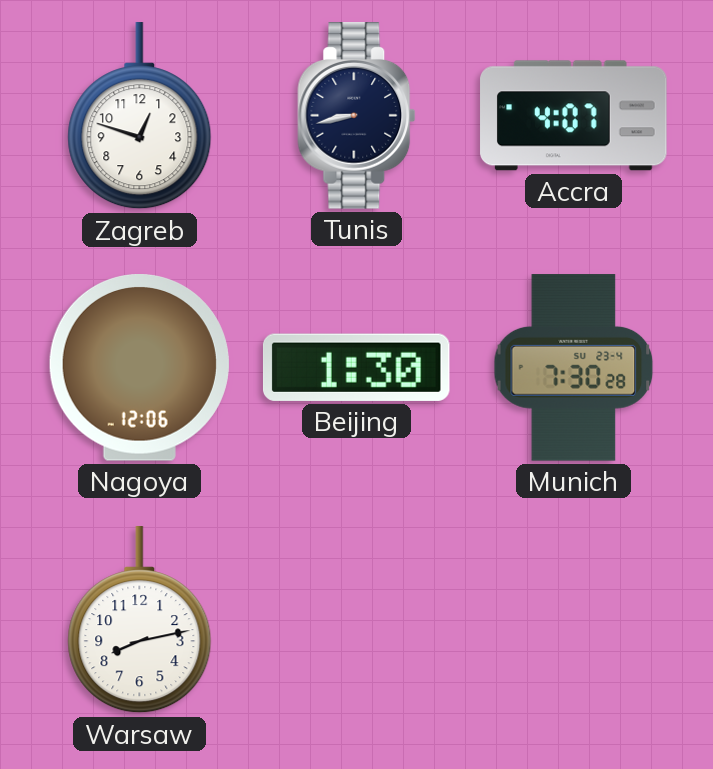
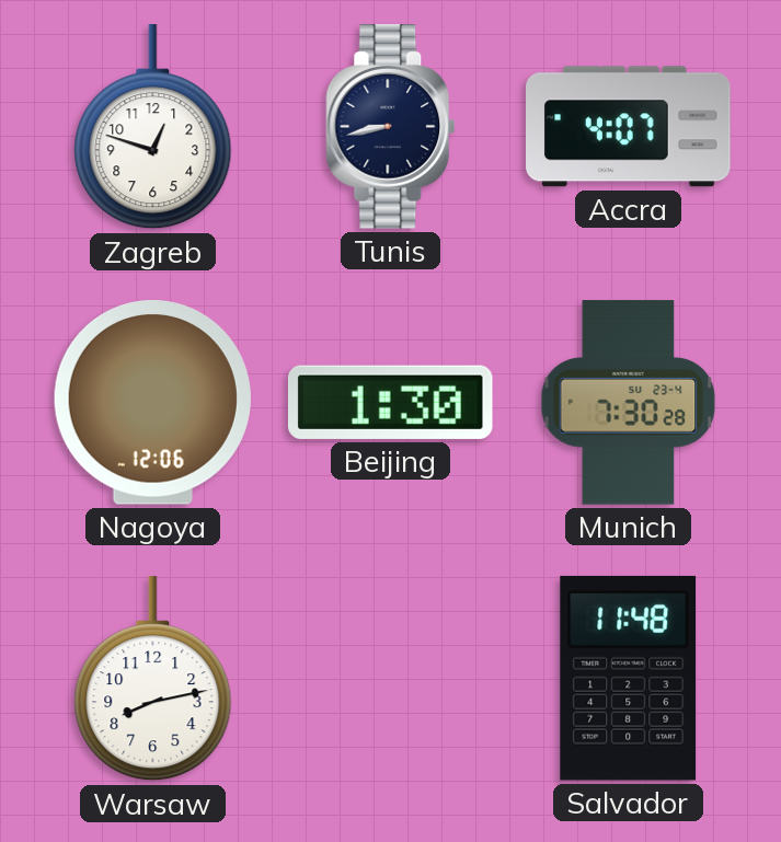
Salvador: none -> 11:48 (629, 678)
